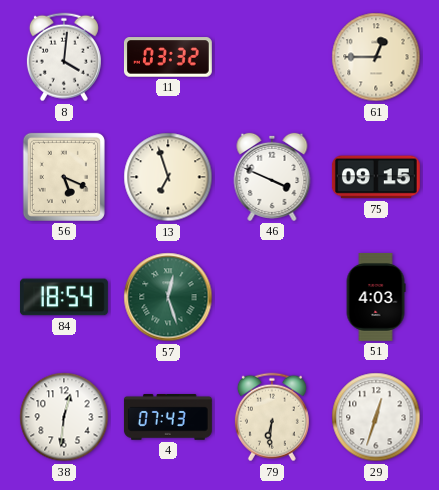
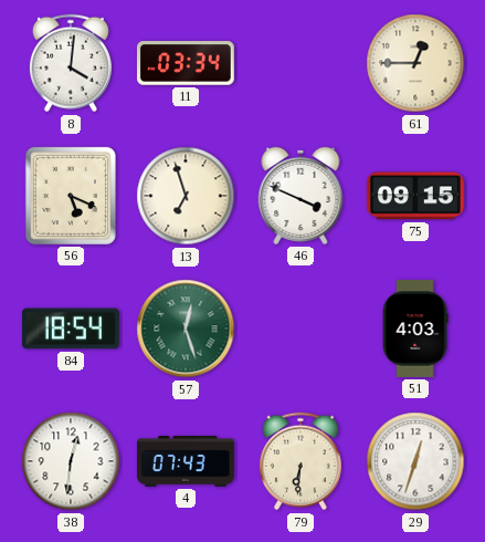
11: 03:32 -> 03:34 (186, 63)
